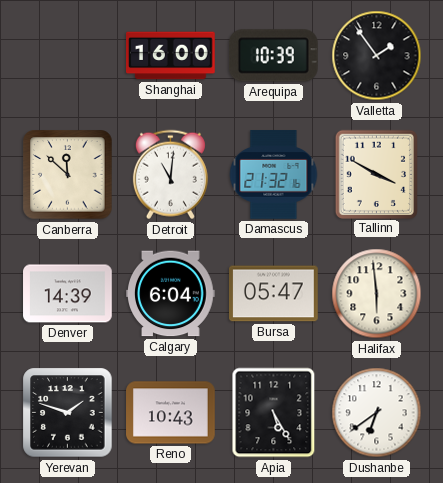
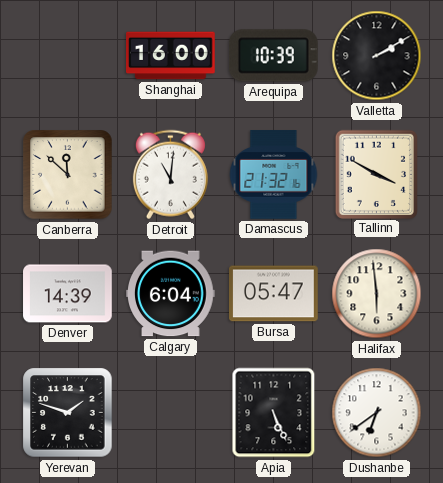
Valletta: 1:54 -> 2:10 (377, 56)
Reno: 10:43 -> none (171, 413)
Apia: 5:25 -> 5:26 (274, 413)
